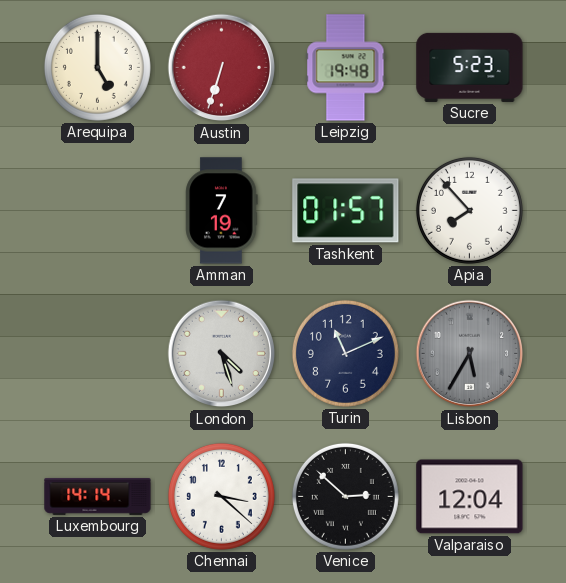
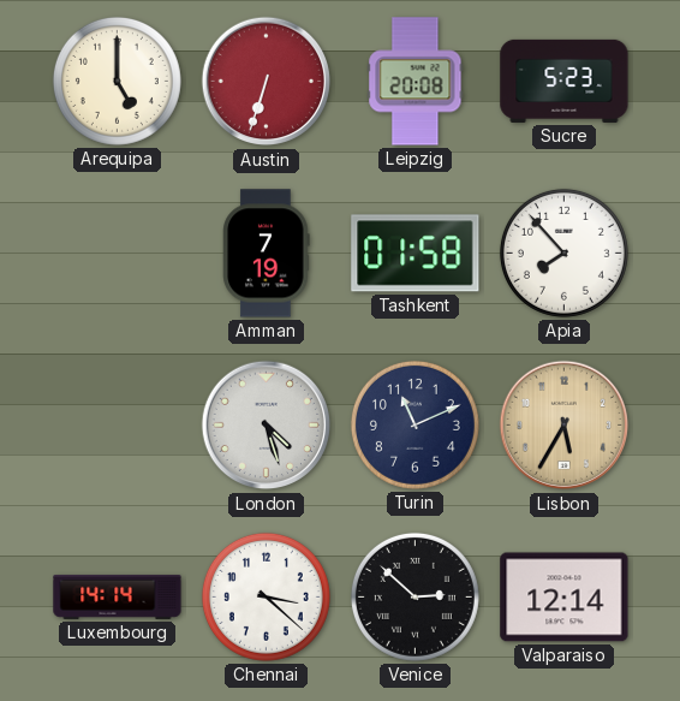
Leipzig: 19:48 -> 20:08 (416, 82)
Tashkent: 01:57 -> 01:58 (416, 254)
Lisbon dial: grey -> champagne (565, 426)
Valparaiso: 12:04 -> 12:14 (565, 598)
